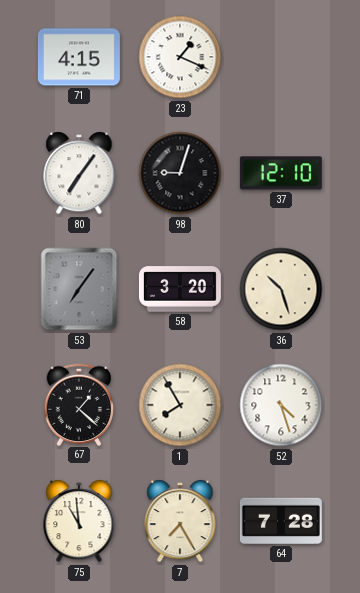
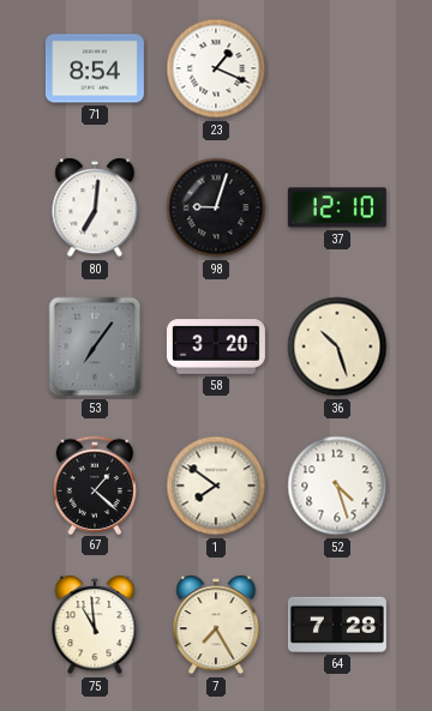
71: 4:15 -> 8:54 (95, 68)
80: 7:06 -> 7:01 (95, 207)
1: 7:55 -> 7:51 (216, 486)
